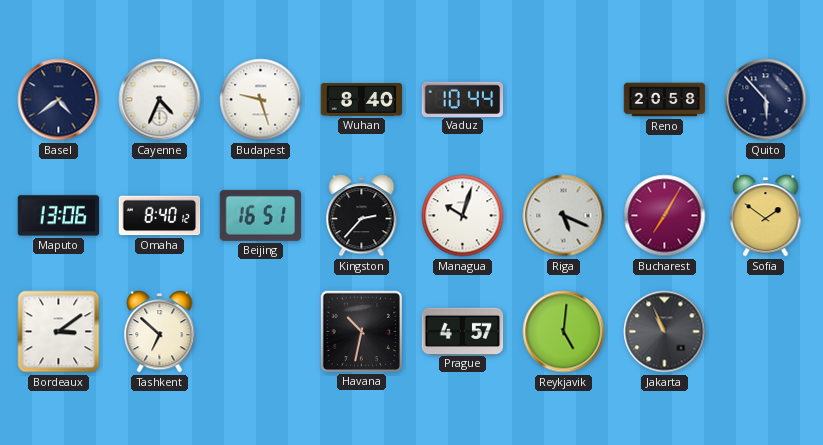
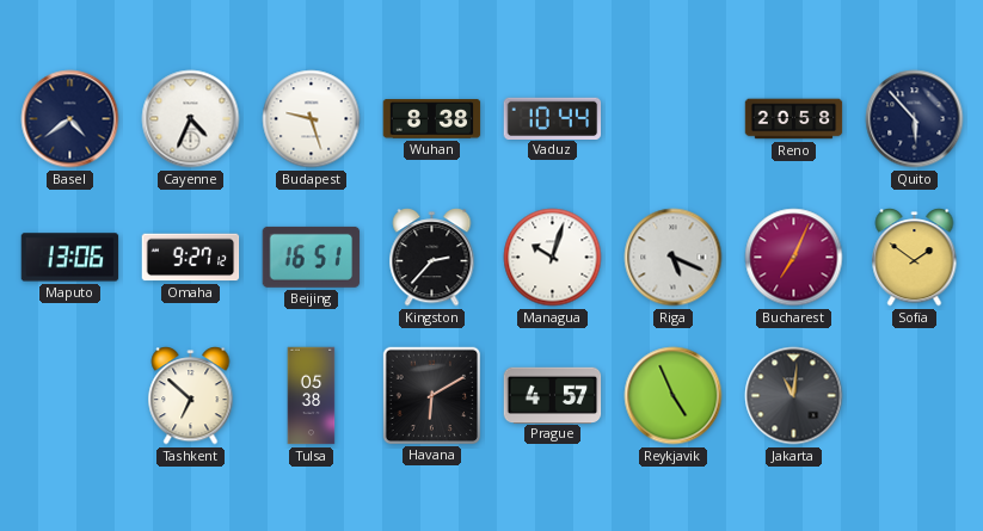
Wuhan: 8:40 -> 8:38 (432, 119)
Omaha: 8:40 -> 9:27 (191, 258)
Bucharest: 7:05 -> 7:04 (794, 258)
Bordeaux: 3:09 -> none (59, 332)
Tulsa: none -> 05:38 (312, 396)
Havana: 10:32 -> 6:10 (431, 395)
Reykjavik: 5:01 -> 4:56 (674, 396)
Jakarta: 10:56 -> 11:01 (794, 396)
